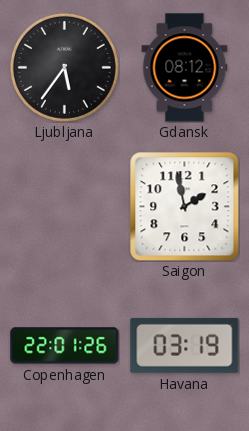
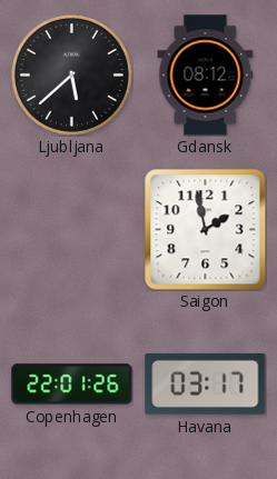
Ljubljana: 5:36 -> 5:38 (71, 74)
Havana: 03:19 -> 03:17 (206, 383)
